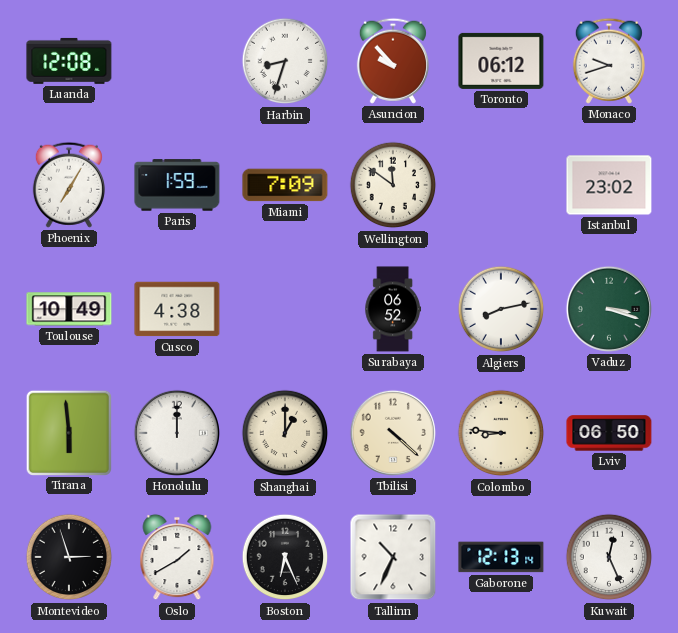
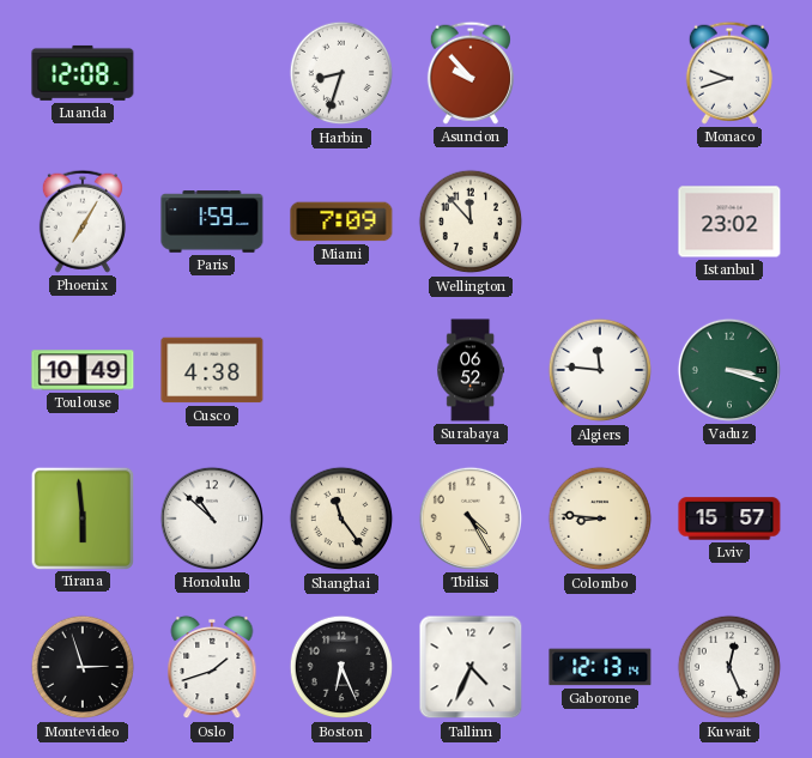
Toronto: 06:12 -> none (501, 61)
Wellington: 11:51 -> 11:53 (471, 222)
Algiers: 8:13 -> 11:46 (600, 370)
Honolulu: 12:00 -> 10:52 (212, 519)
Shanghai: 1:00 -> 11:24 (341, 519)
Tbilisi: 4:22 -> 4:25 (471, 519)
Lviv: 06:50 -> 15:57 (729, 519)
Oslo: 1:40 -> 1:42 (212, 667)
Tallinn: 10:34 -> 4:34 (471, 667)
